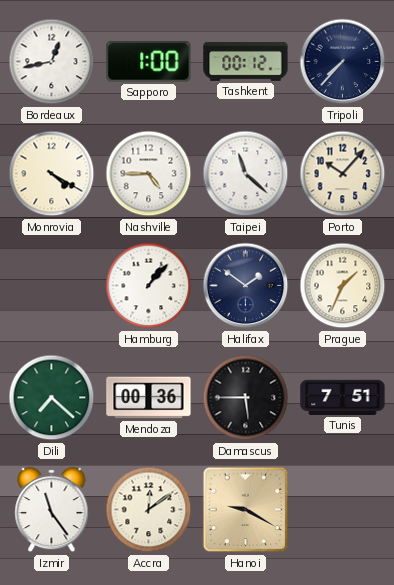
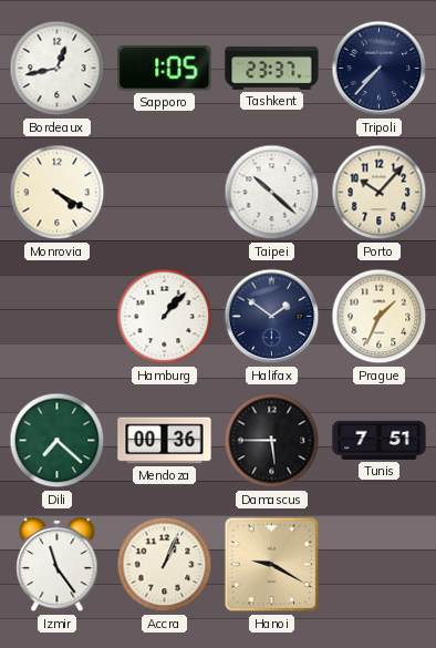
Sapporo: 1:00 -> 1:05 (165, 69)
Tashkent: 00:12 -> 23:37 (272, 68)
Nashville: 4:45 -> none (149, 174)
Taipei: 11:22 -> 10:22 (272, 193)
Accra: 12:09 -> 1:04 (165, 565)
